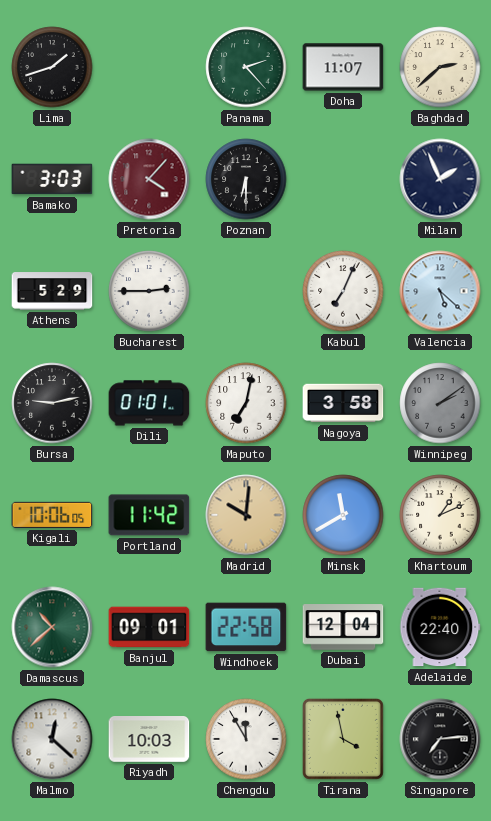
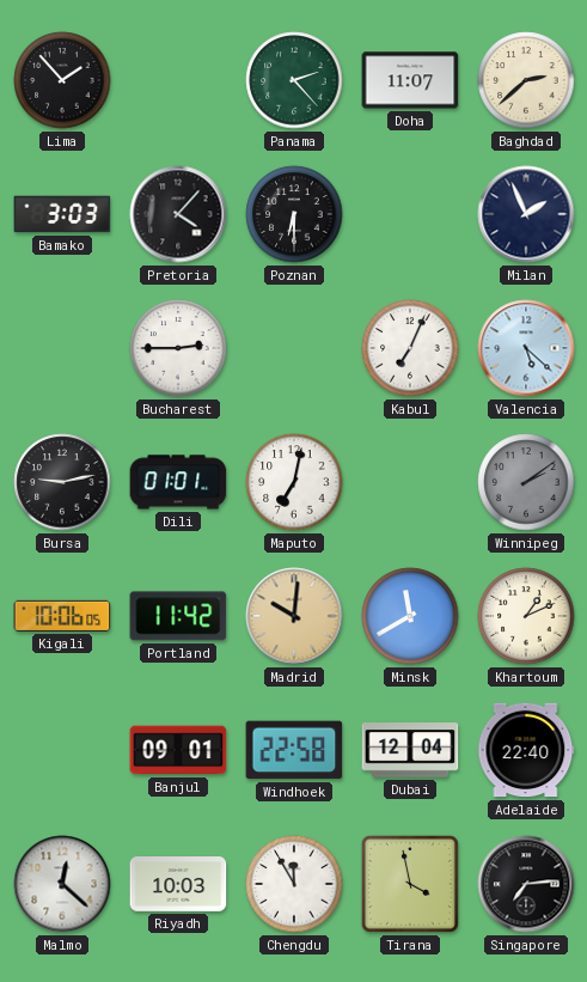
Lima: 1:42 -> 1:53 (62, 80)
Pretoria dial: burgundy -> black (178, 214)
Athens: 5:29 -> none (52, 291)
Nagoya: 3:58 -> none (343, 403)
Damascus: 10:38 -> none (52, 627)
